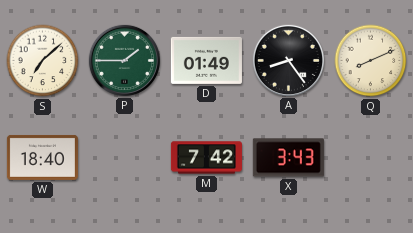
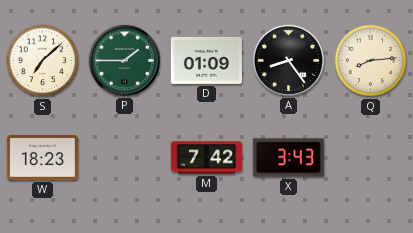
D: 01:49 -> 01:09 (206, 60)
Q: 8:11 -> 8:14 (371, 61)
W: 18:40 -> 18:23 (42, 157)
